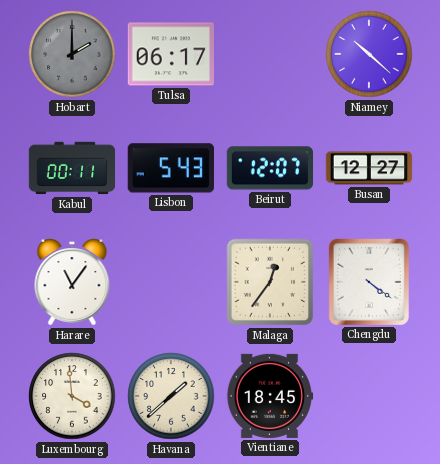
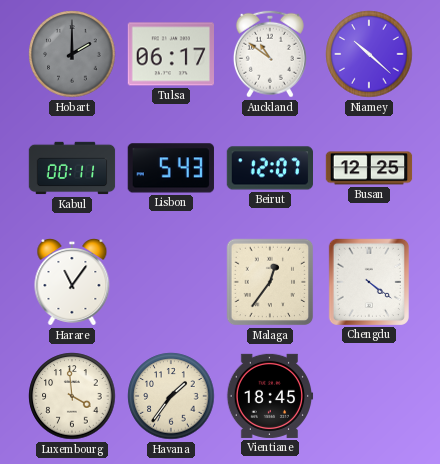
Auckland: none -> 10:51 (270, 54)
Busan: 12:27 -> 12:25 (369, 168)
Havana: 1:38 -> 1:36 (171, 396)
